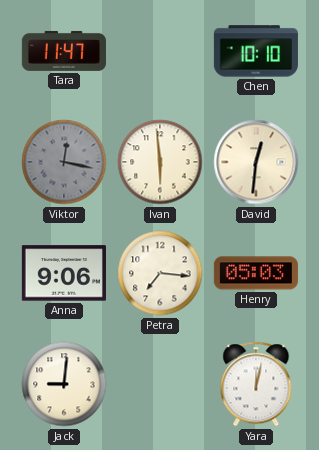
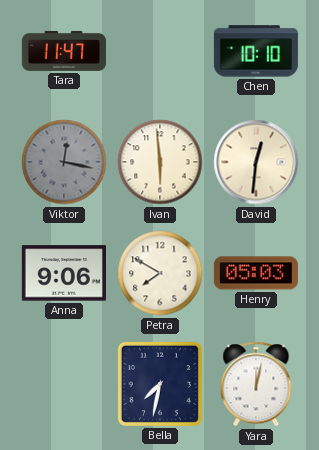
Petra: 7:16 -> 7:50 (160, 273)
Jack: 9:01 -> none (64, 384)
Bella: none -> 7:32 (160, 384)
